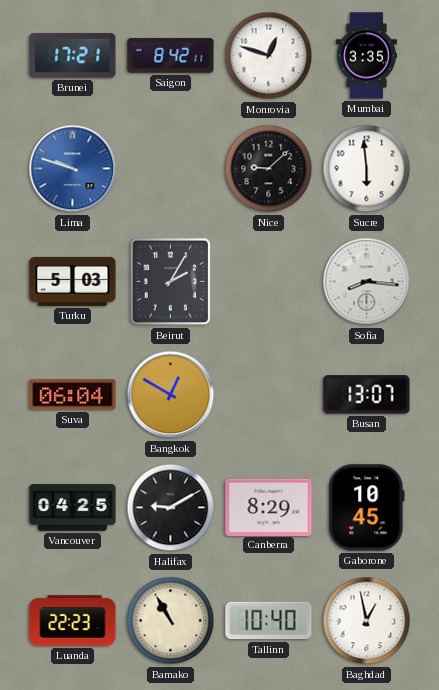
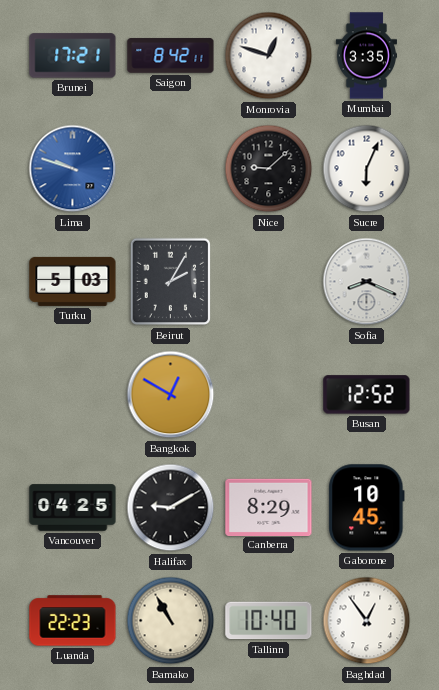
Sucre: 5:59 -> 6:04 (367, 169)
Sofia: 8:16 -> 8:19 (367, 282)
Suva: 06:04 -> none (73, 395)
Busan: 13:07 -> 12:52 (367, 395)
Baghdad: 12:58 -> 12:54 (367, 621)
